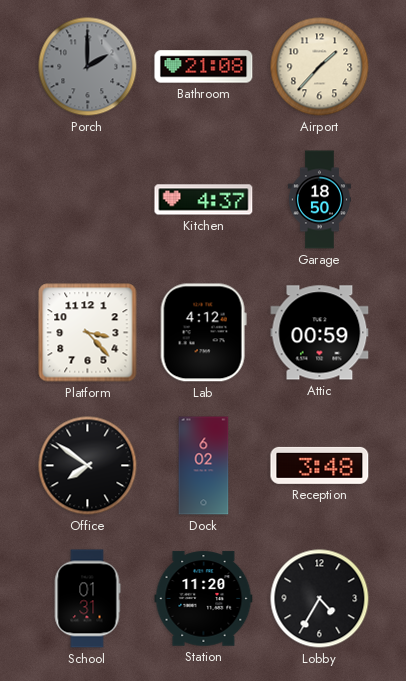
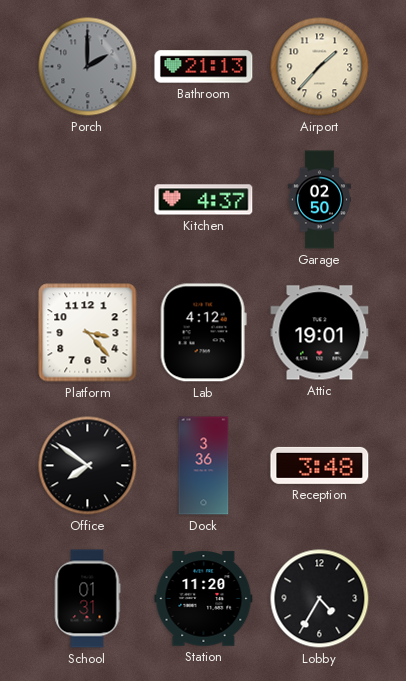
Bathroom: 21:08 -> 21:13 (204, 67)
Garage: 18:50 -> 02:50 (319, 200)
Attic: 00:59 -> 19:01 (320, 333)
Dock: 6:02 -> 3:36 (204, 466)
